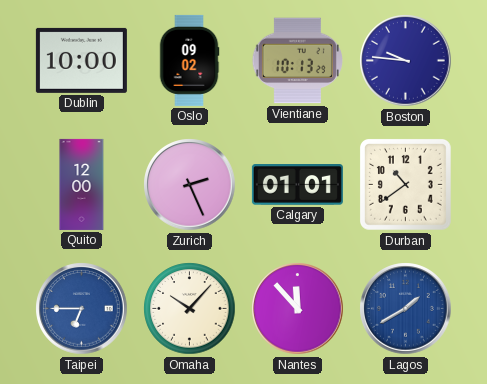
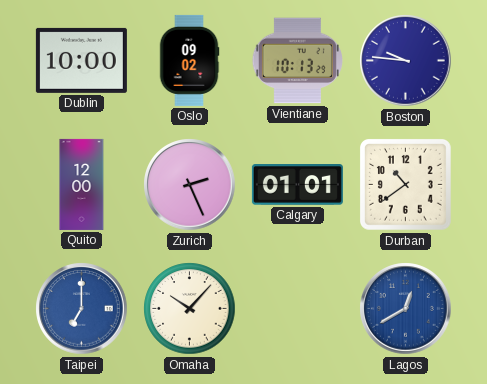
Taipei: 6:45 -> 7:00 (82, 309)
Nantes: 11:53 -> none (298, 309)
Lagos: 1:40 -> 12:40 (406, 309)
